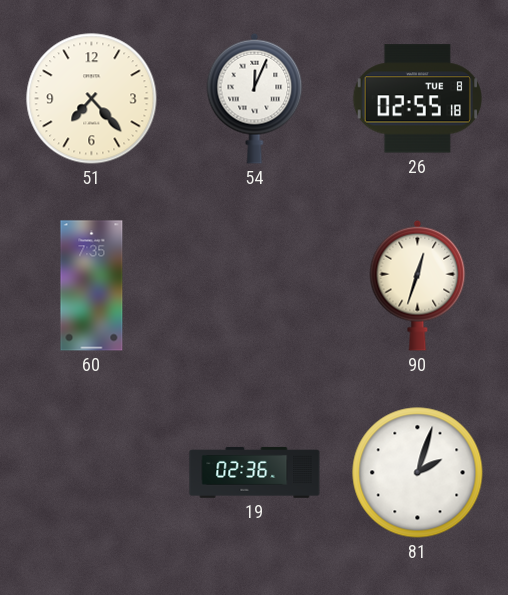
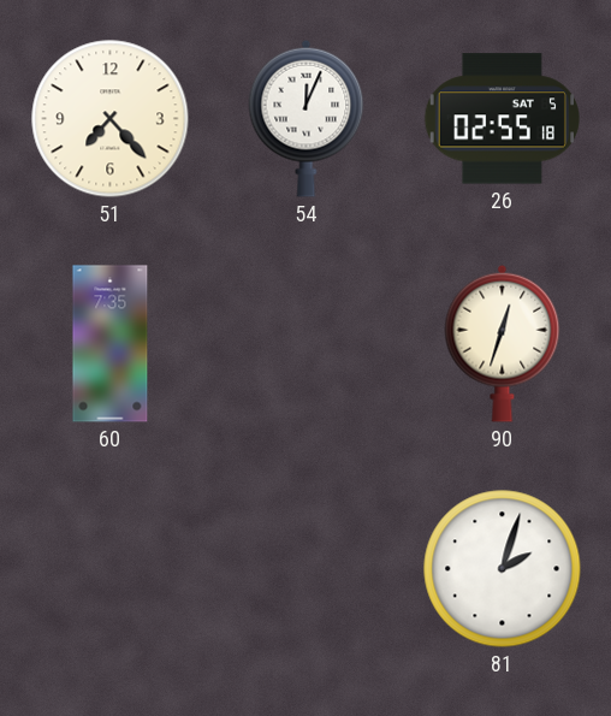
26 date: TUE 8 -> SAT 5 (502, 119)
19: 02:36 -> none (255, 472)
